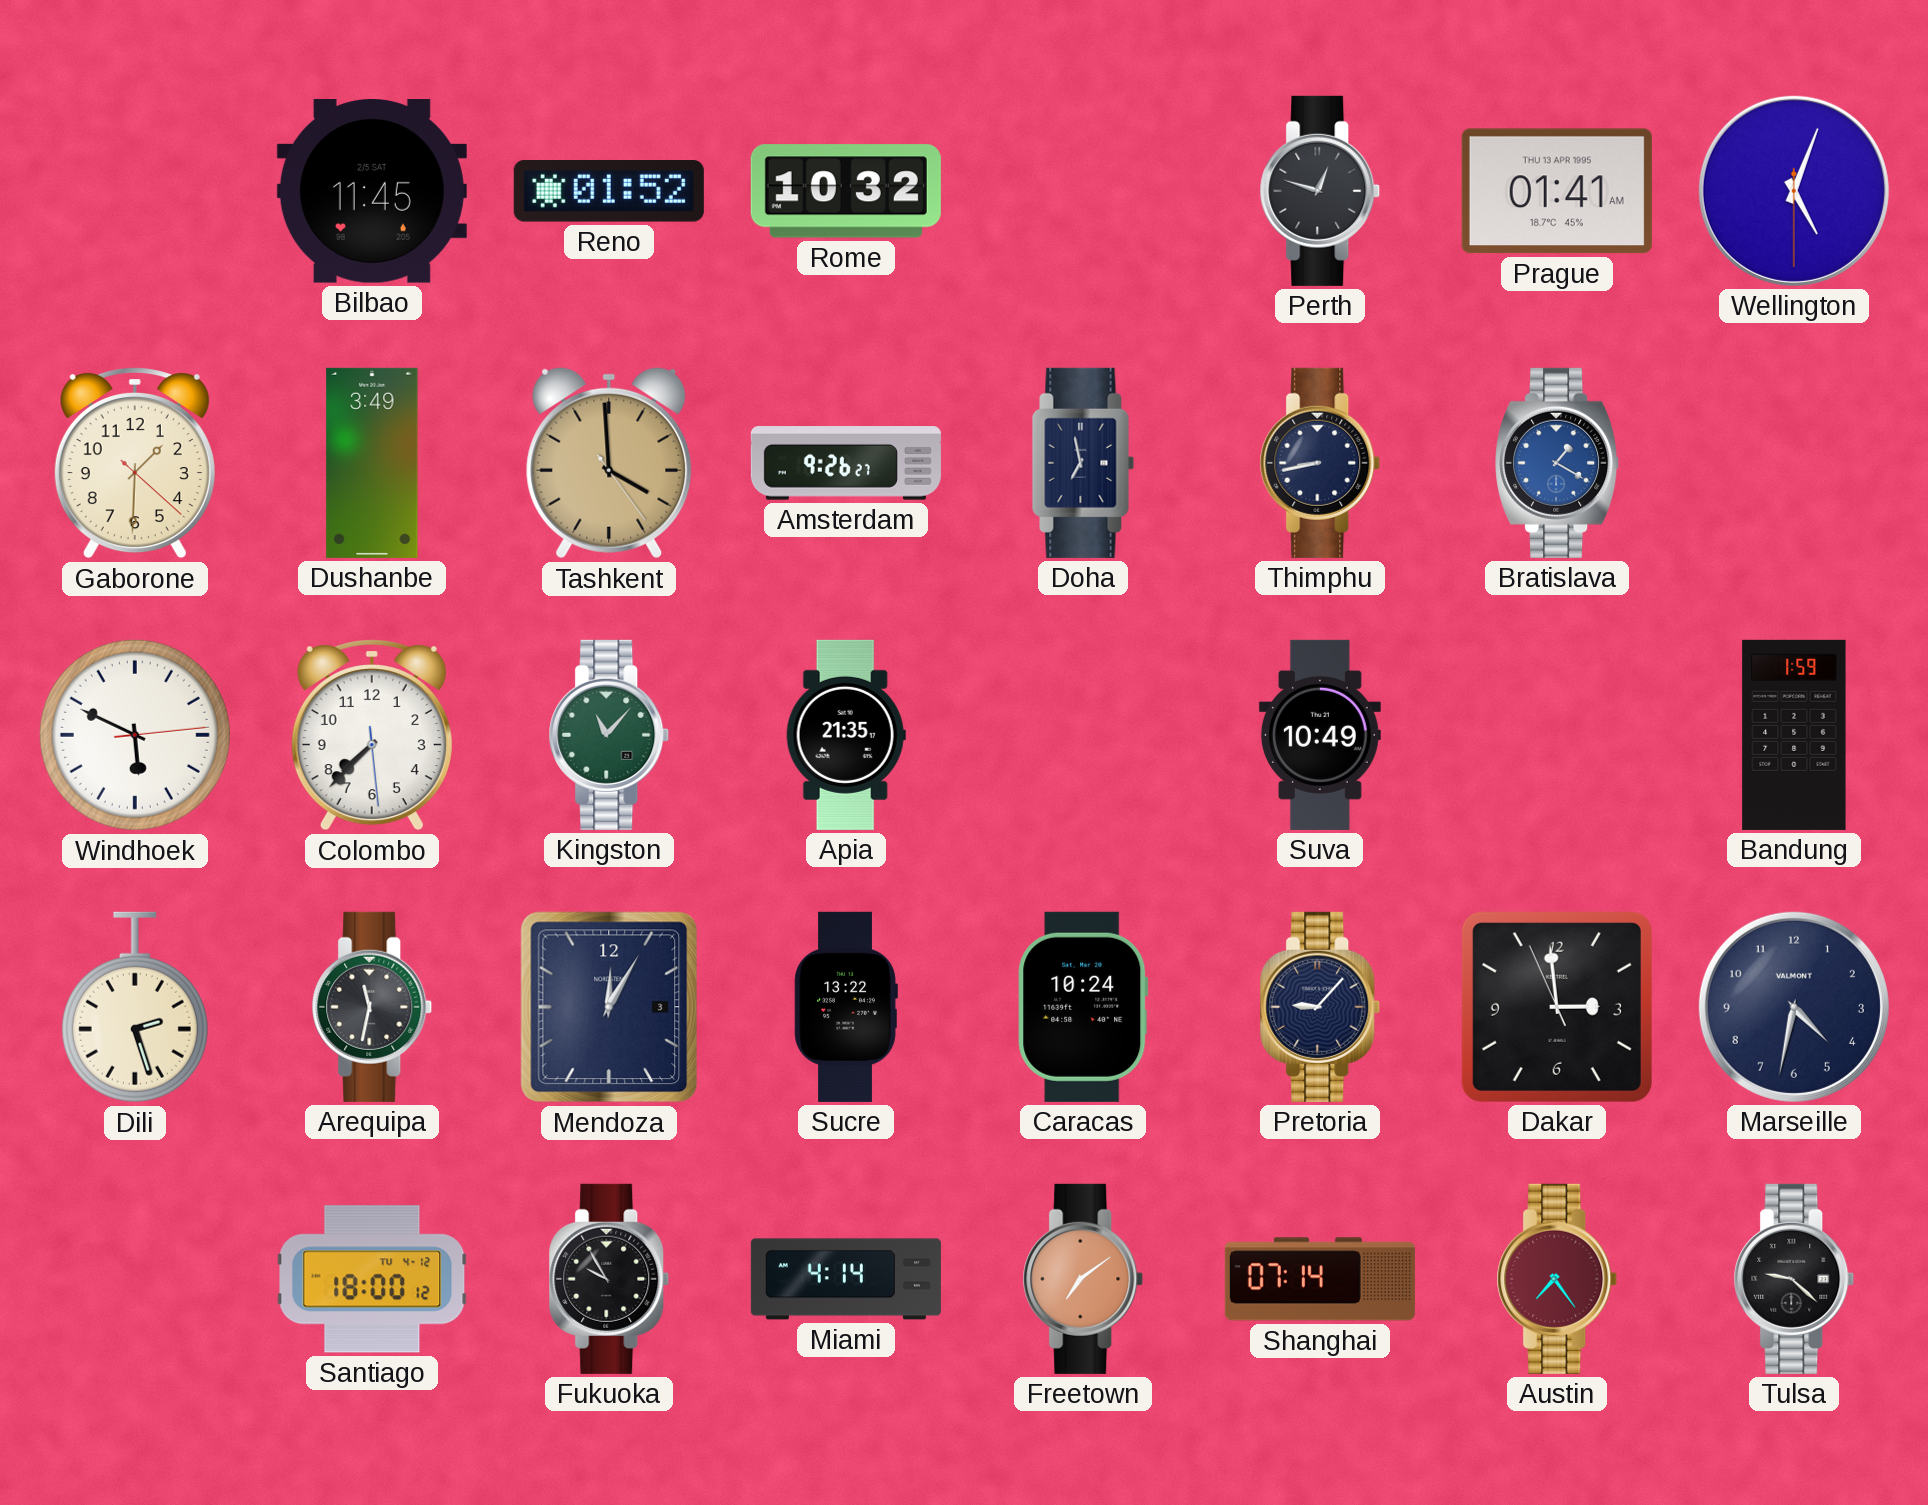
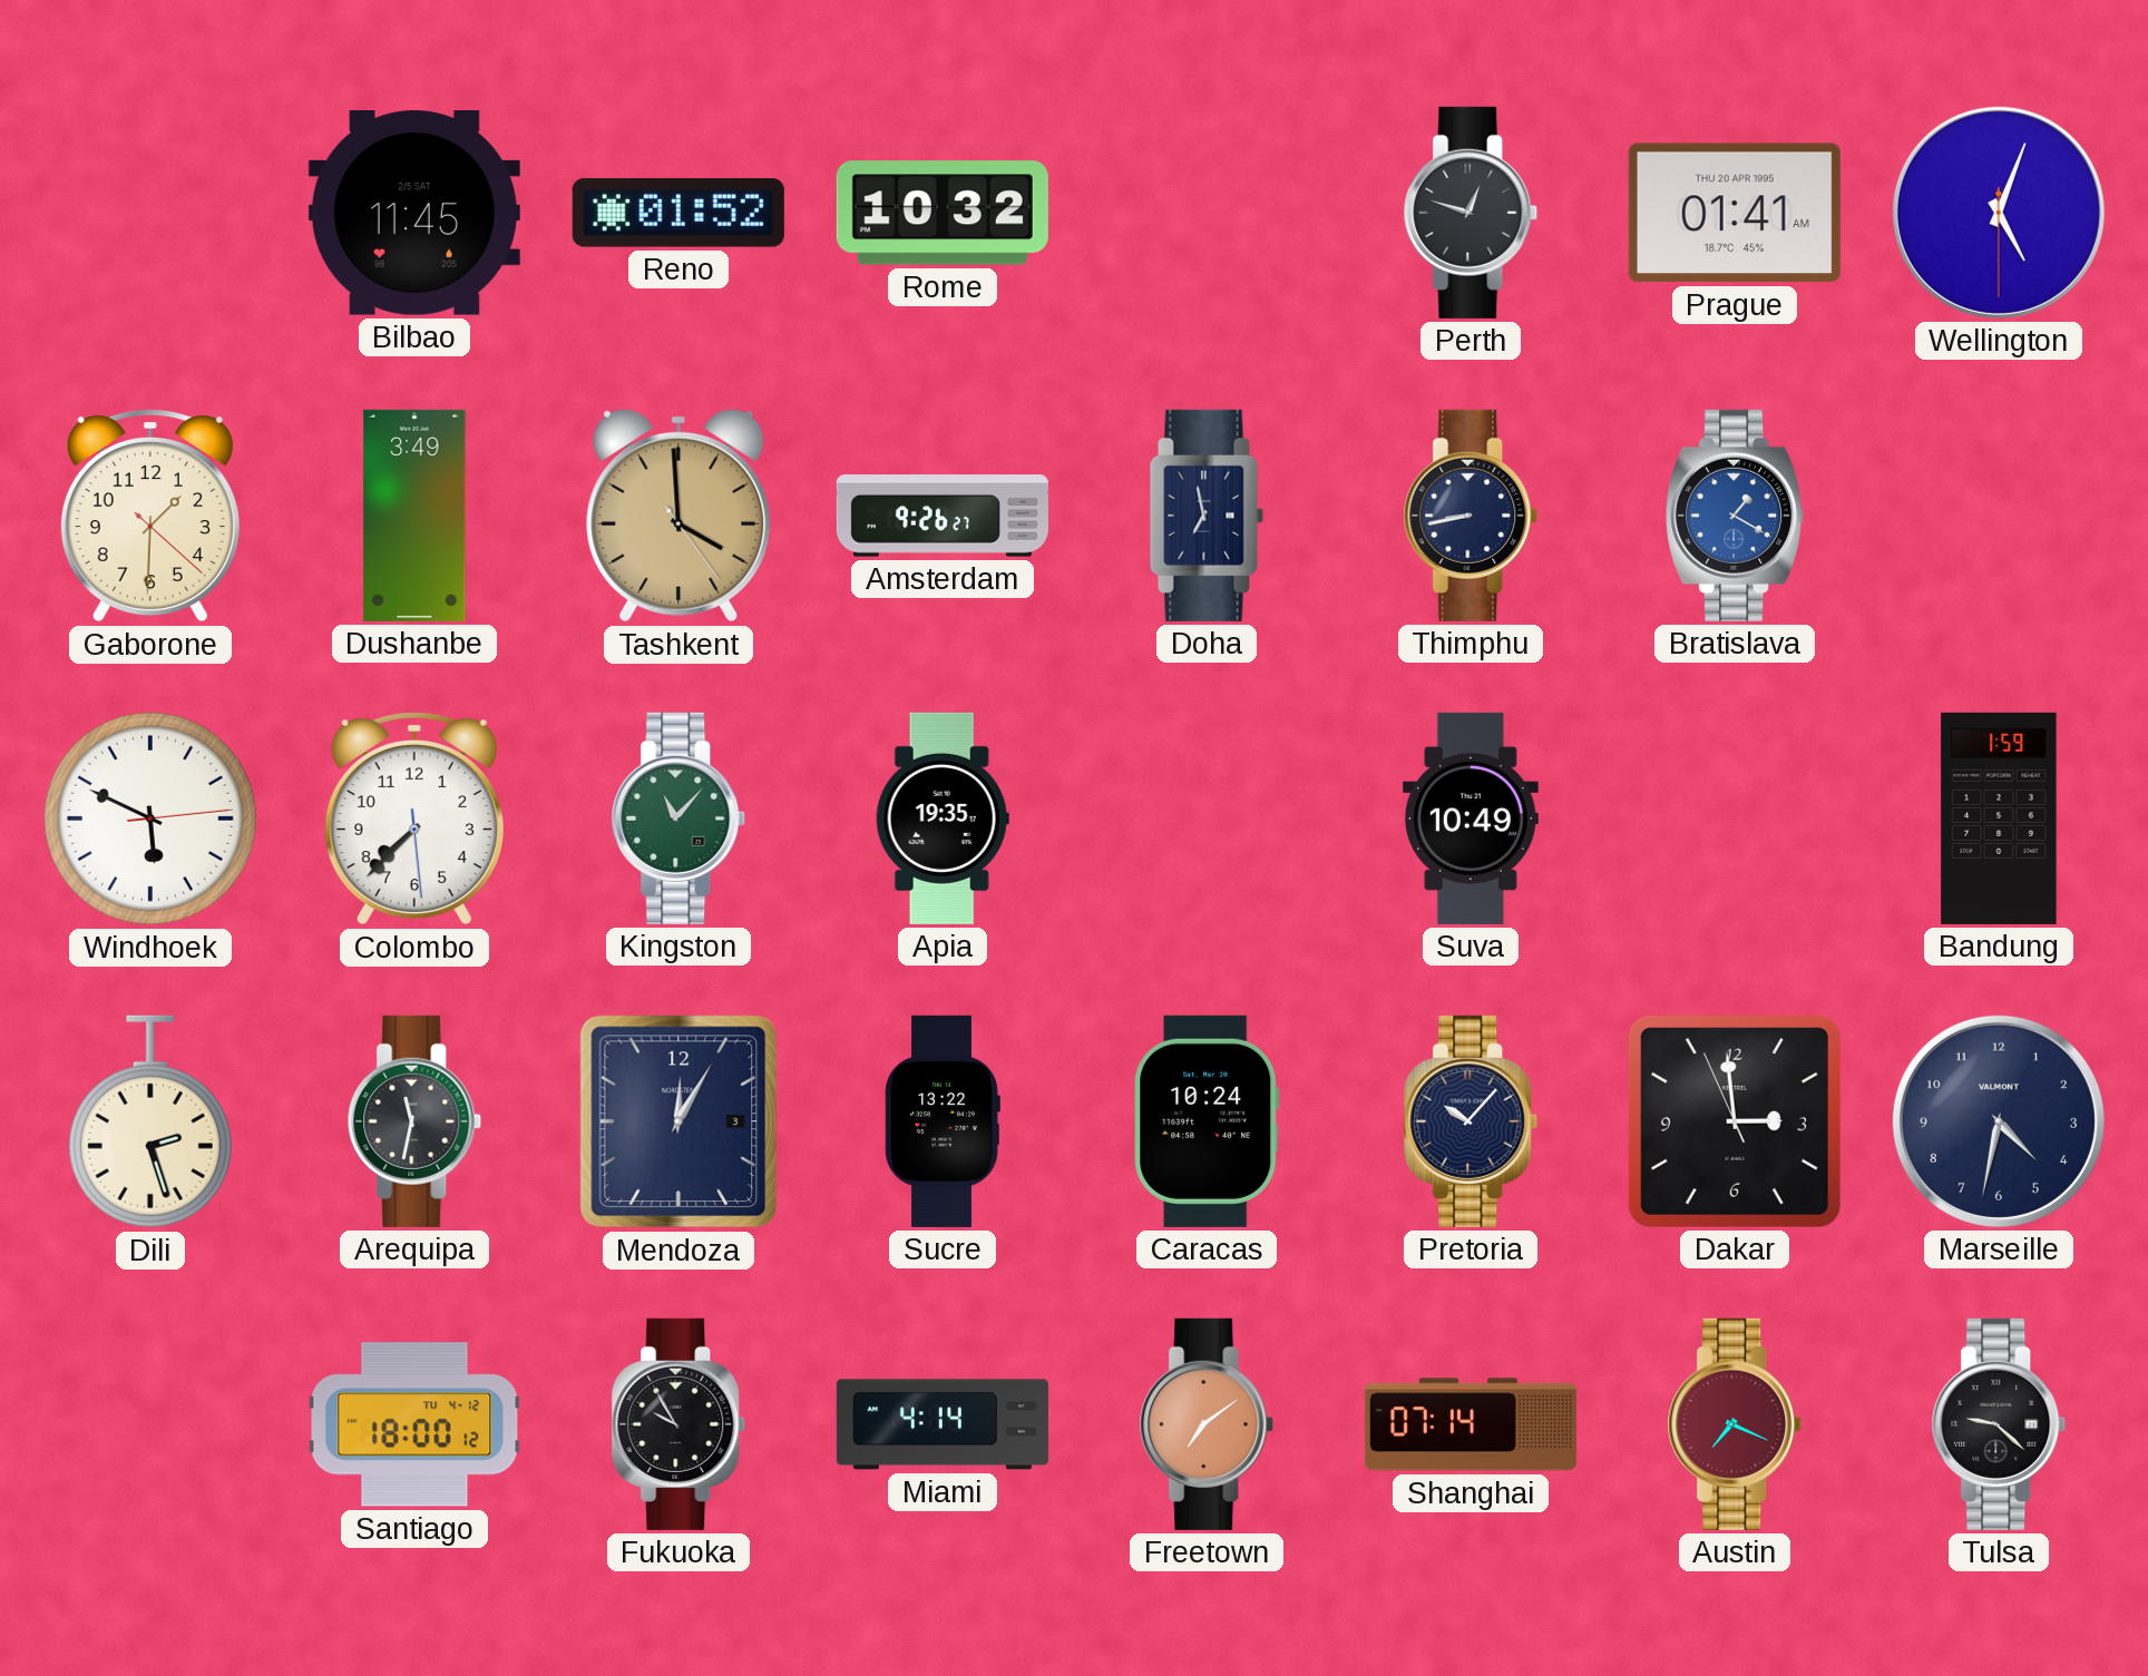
Prague date: THU 13 APR 1995 -> THU 20 APR 1995 (1735, 213)
Apia: 21:35 -> 19:35 (943, 819)
Pretoria: 9:07 -> 10:07 (1471, 1121)
Austin: 7:24 -> 7:19 (1735, 1424)
